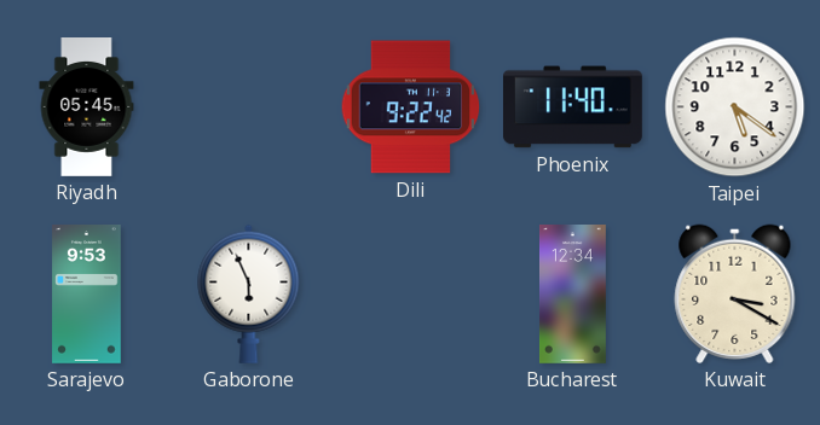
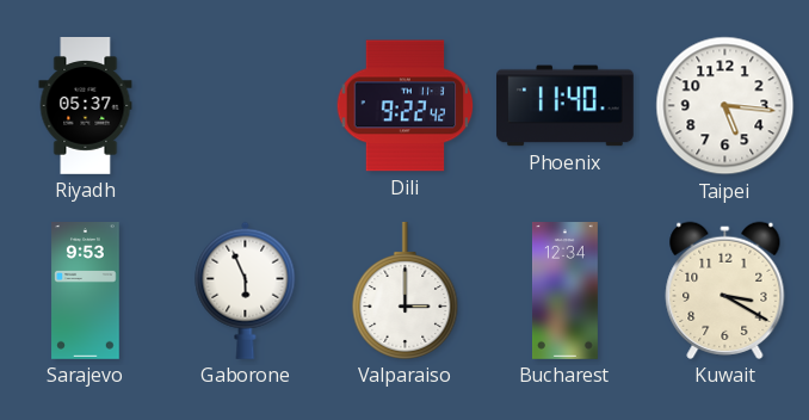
Riyadh: 05:45 -> 05:37 (86, 106)
Taipei: 5:21 -> 5:16 (725, 106)
Valparaiso: none -> 3:00 (406, 290)
